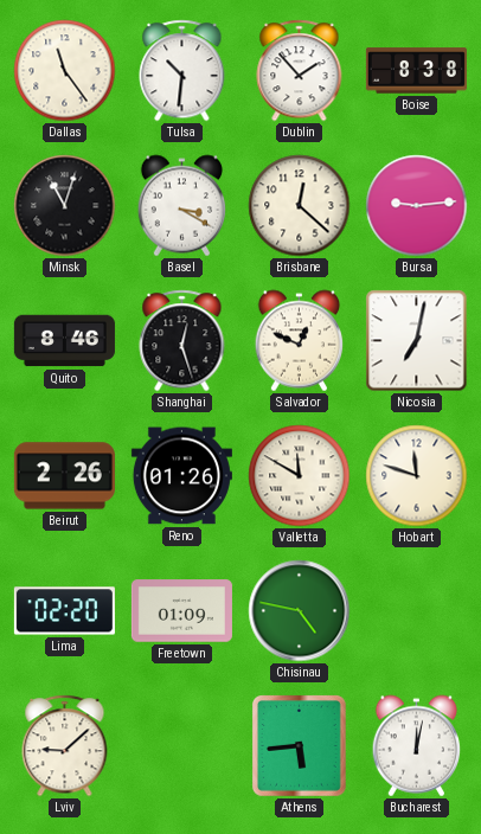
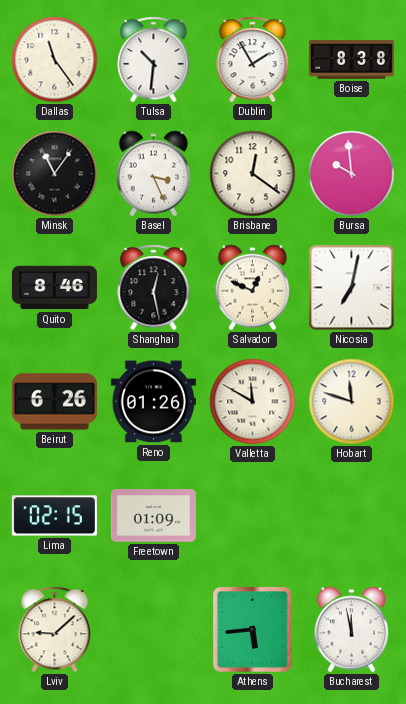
Dublin: 1:53 -> 1:55 (253, 60)
Minsk: 11:03 -> 11:06 (55, 174)
Basel: 3:20 -> 3:26 (154, 174)
Brisbane: 12:22 -> 12:21 (253, 174)
Bursa: 9:14 -> 9:59 (352, 174)
Shanghai: 12:27 -> 12:28 (154, 288)
Beirut: 2:26 -> 6:26 (54, 402)
Lima: 02:20 -> 02:15 (54, 516)
Chisinau: 4:47 -> none (300, 611)
Bucharest: 12:02 -> 11:58 (352, 630)
